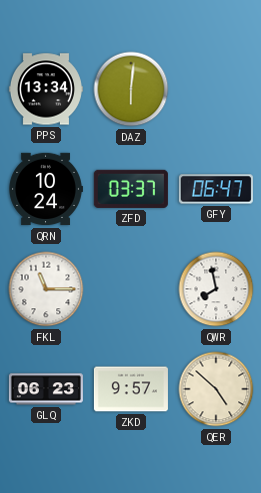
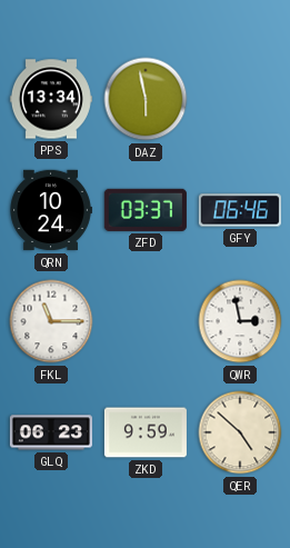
DAZ: 6:01 -> 5:58 (146, 99)
GFY: 06:47 -> 06:46 (240, 210)
QWR: 7:58 -> 2:58 (240, 321)
ZKD: 9:57 -> 9:59 (146, 432)
